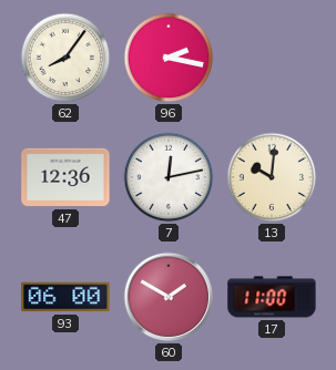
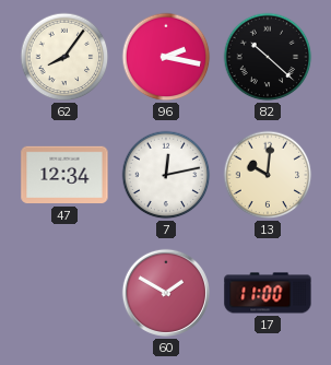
82: none -> 10:22 (268, 57)
47: 12:36 -> 12:34 (64, 175)
93: 06:00 -> none (65, 297)
